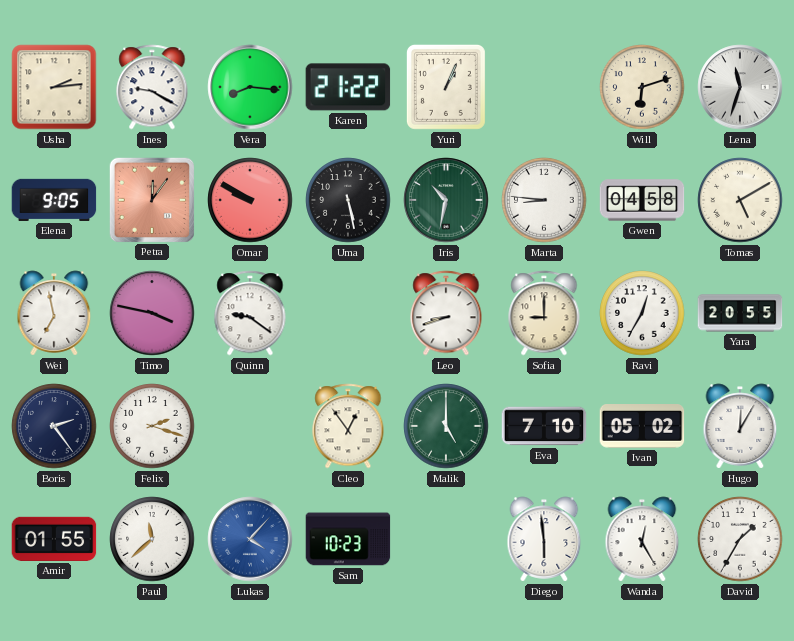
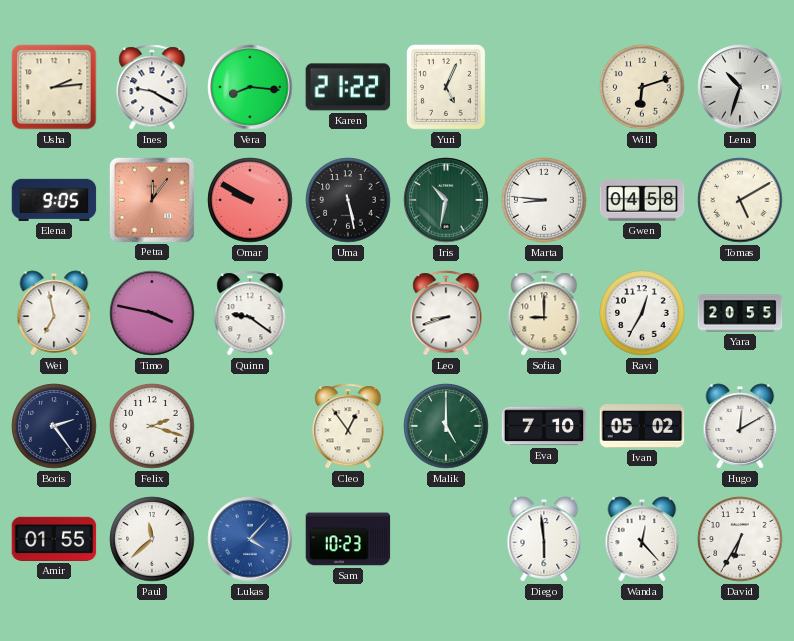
Yuri: 1:04 -> 5:04 (446, 87)
Lena: 11:33 -> 10:33 (740, 87)
Hugo: 12:05 -> 12:10 (740, 426)
Wanda: 12:25 -> 12:23 (642, 539)
David: 1:35 -> 6:35 (740, 539)
